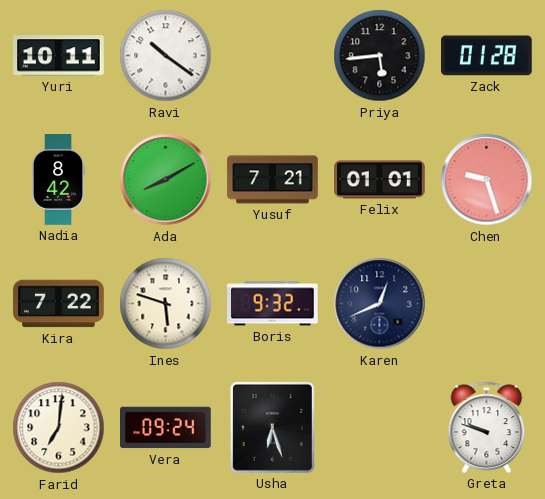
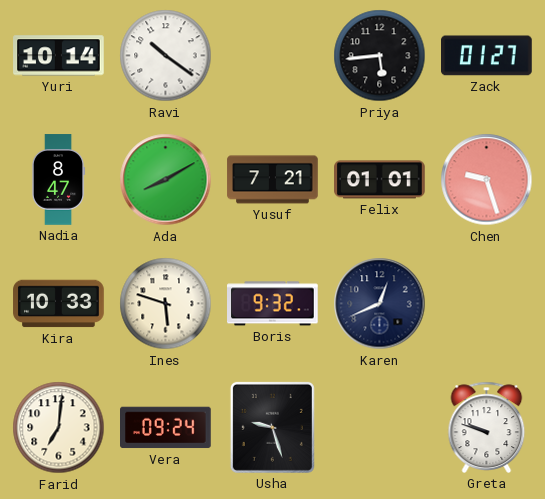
Yuri: 10:11 -> 10:14 (59, 56)
Zack: 01:28 -> 01:27 (487, 56)
Nadia: 8:42 -> 8:47 (58, 180)
Kira: 7:22 -> 10:33 (59, 304)
Usha: 6:27 -> 9:27 (272, 427)
